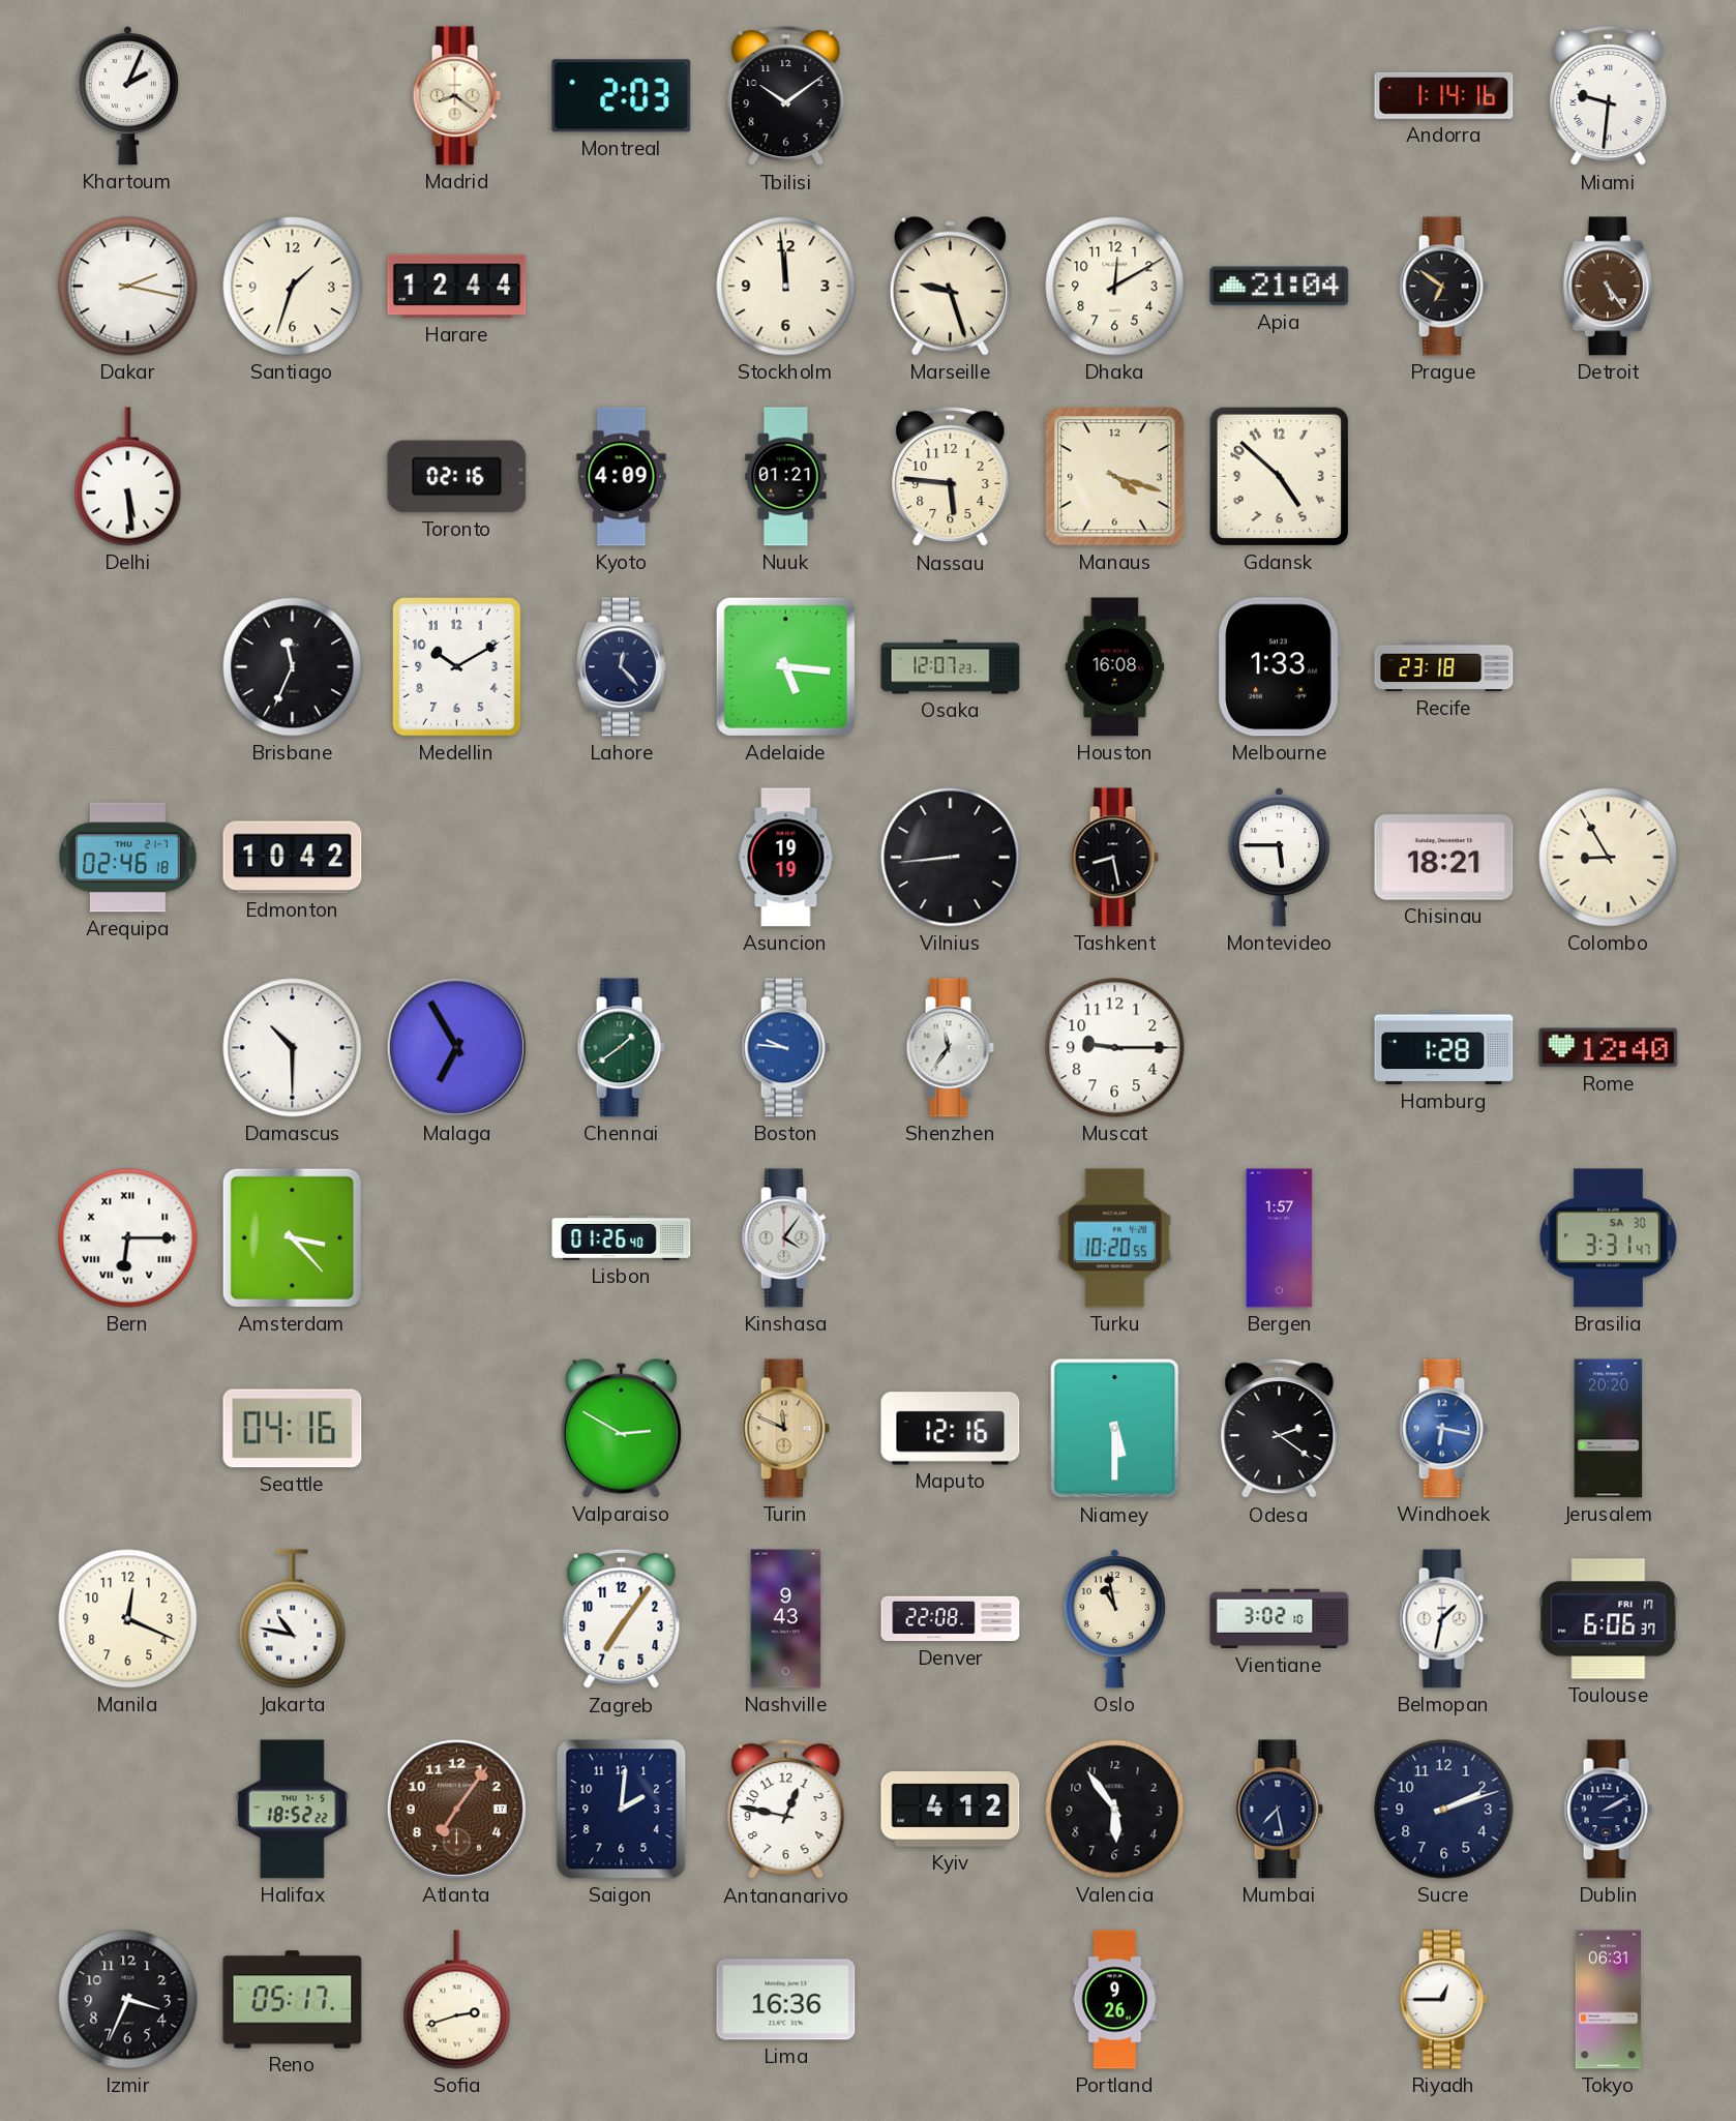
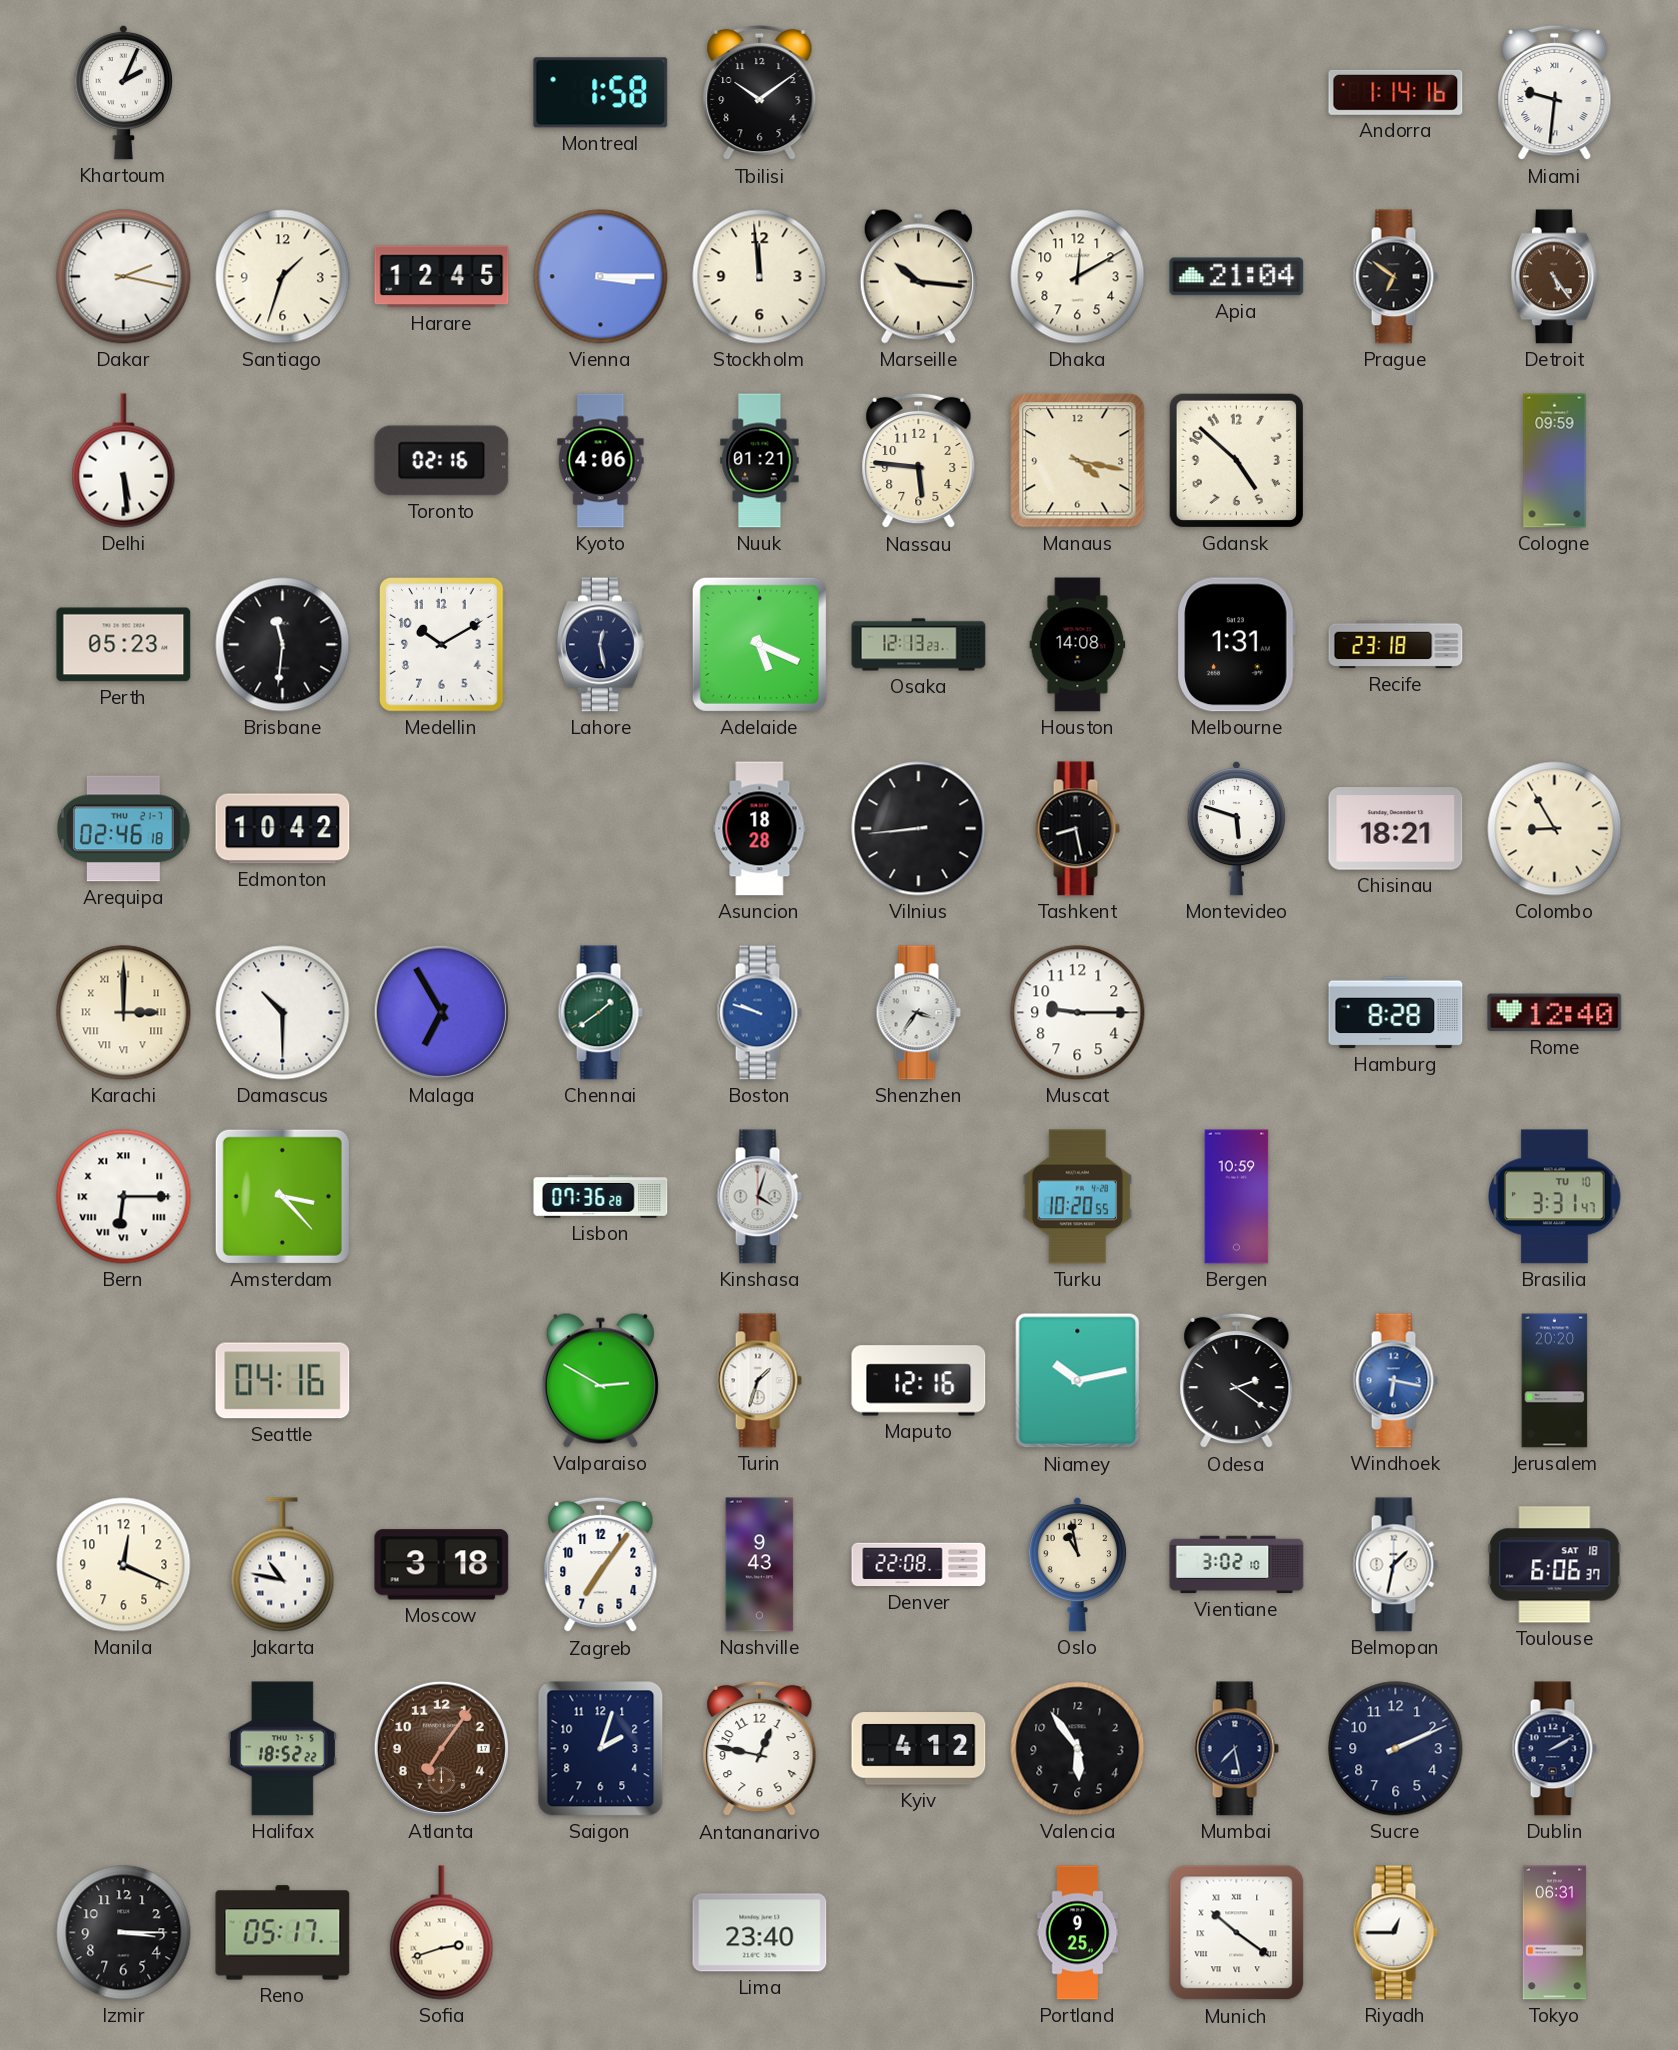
Madrid: 8:21 -> none (456, 96)
Montreal: 2:03 -> 1:58 (601, 93)
Harare: 12:44 -> 12:45 (442, 277)
Vienna: none -> 3:15 (601, 277)
Marseille: 9:27 -> 10:16 (918, 276)
Kyoto: 4:09 -> 4:06 (601, 461)
Manaus: 4:18 -> 4:17 (1078, 461)
Cologne: none -> 09:59 (1555, 461)
Perth: none -> 05:23 (124, 645)
Brisbane: 11:34 -> 11:31 (283, 645)
Lahore: 12:23 -> 12:28 (600, 645)
Adelaide: 5:16 -> 5:19 (759, 644)
Osaka: 12:07 -> 12:13 (919, 645)
Houston: 16:08 -> 14:08 (1078, 645)
Melbourne: 1:33 -> 1:31 (1236, 645)
Asuncion: 19:19 -> 18:28 (760, 829)
Montevideo: 5:45 -> 5:48 (1236, 828)
Karachi: none -> 3:00 (124, 1013)
Boston: 9:46 -> 9:48 (759, 1013)
Shenzhen: 11:36 -> 3:36 (918, 1013)
Hamburg: 1:28 -> 8:28 (1396, 1013)
Lisbon: 01:26 -> 07:36 (601, 1197)
Kinshasa: 4:06 -> 4:03 (759, 1197)
Bergen: 1:57 -> 10:59 (1237, 1197)
Brasilia date: SA 30 -> TU 10 (1555, 1197)
Turin: 11:49 -> 1:33 (759, 1381)
Turin dial: champagne -> white (759, 1381)
Niamey: 5:30 -> 10:13 (1078, 1381)
Moscow: none -> 3:18 (442, 1565)
Toulouse date: FRI 17 -> SAT 18 (1555, 1565)
Saigon: 2:01 -> 2:03 (601, 1749)
Sucre: 2:12 -> 2:11 (1396, 1749)
Izmir: 3:34 -> 3:15 (124, 1933)
Lima: 16:36 -> 23:40 (760, 1933)
Portland: 9:26 -> 9:25 (1078, 1933)
Munich: none -> 10:21 (1237, 1933)
